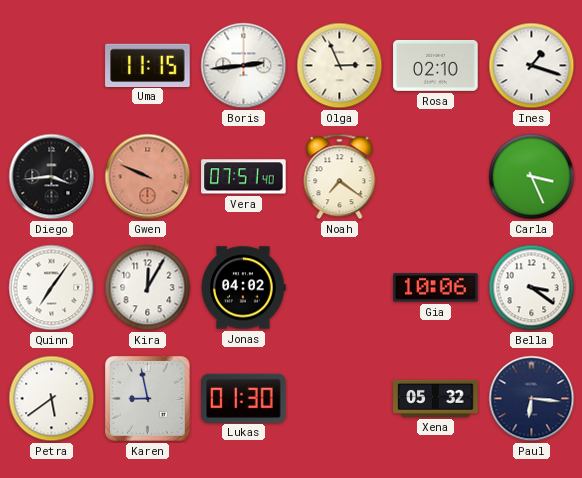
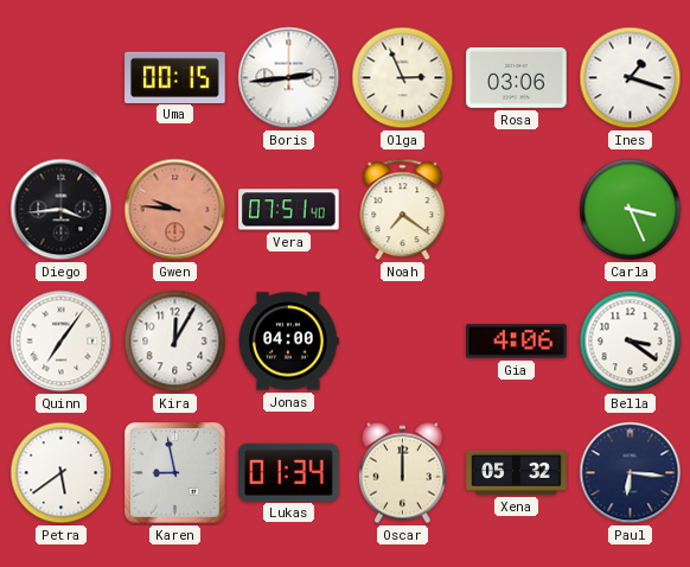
Uma: 11:15 -> 00:15 (175, 77)
Rosa: 02:10 -> 03:06 (517, 77)
Gwen: 9:49 -> 9:46 (175, 210)
Jonas: 04:02 -> 04:00 (289, 342)
Gia: 10:06 -> 4:06 (517, 342)
Lukas: 01:30 -> 01:34 (289, 472)
Oscar: none -> 12:00 (402, 473)
